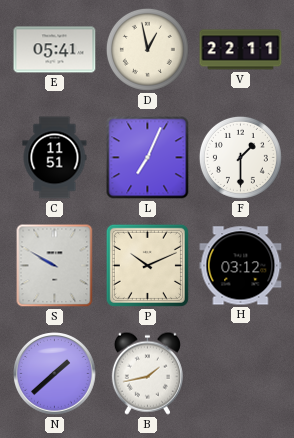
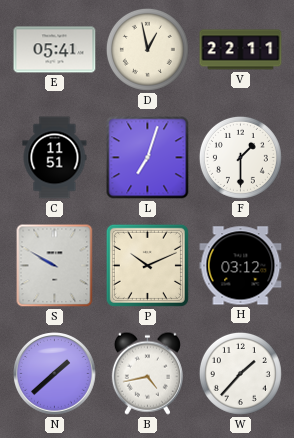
L: 7:04 -> 7:03 (148, 158)
B: 1:43 -> 4:43 (147, 373)
W: none -> 1:37 (240, 373)
